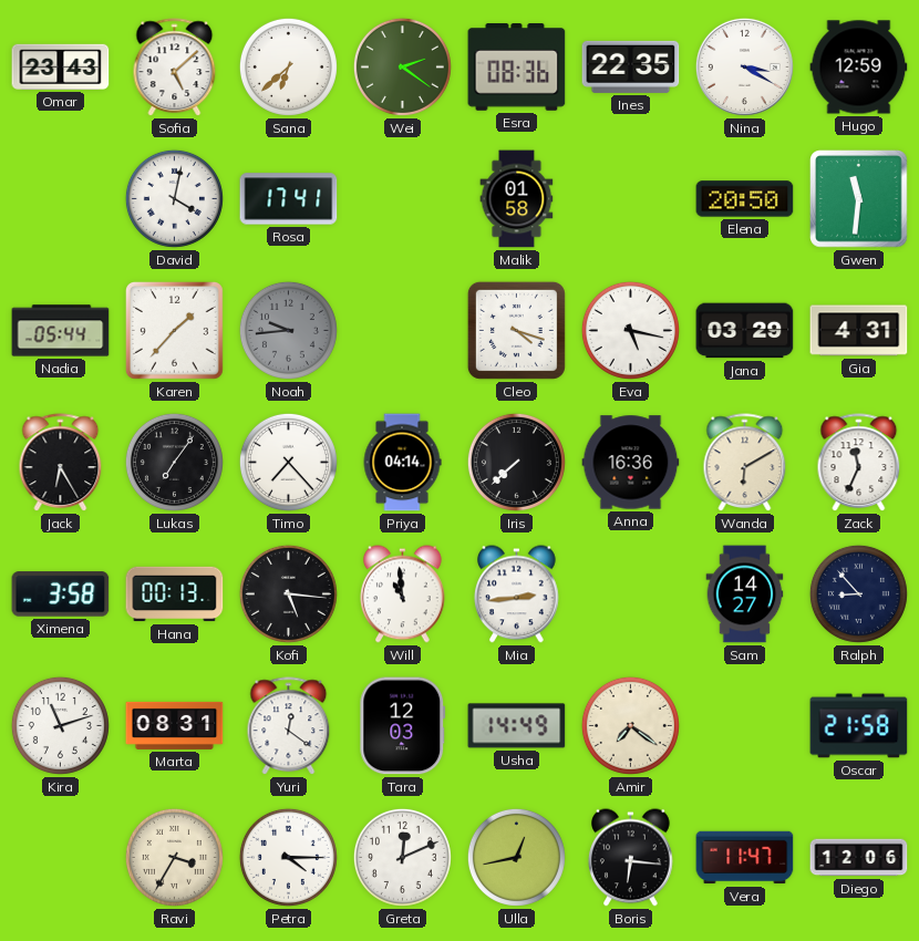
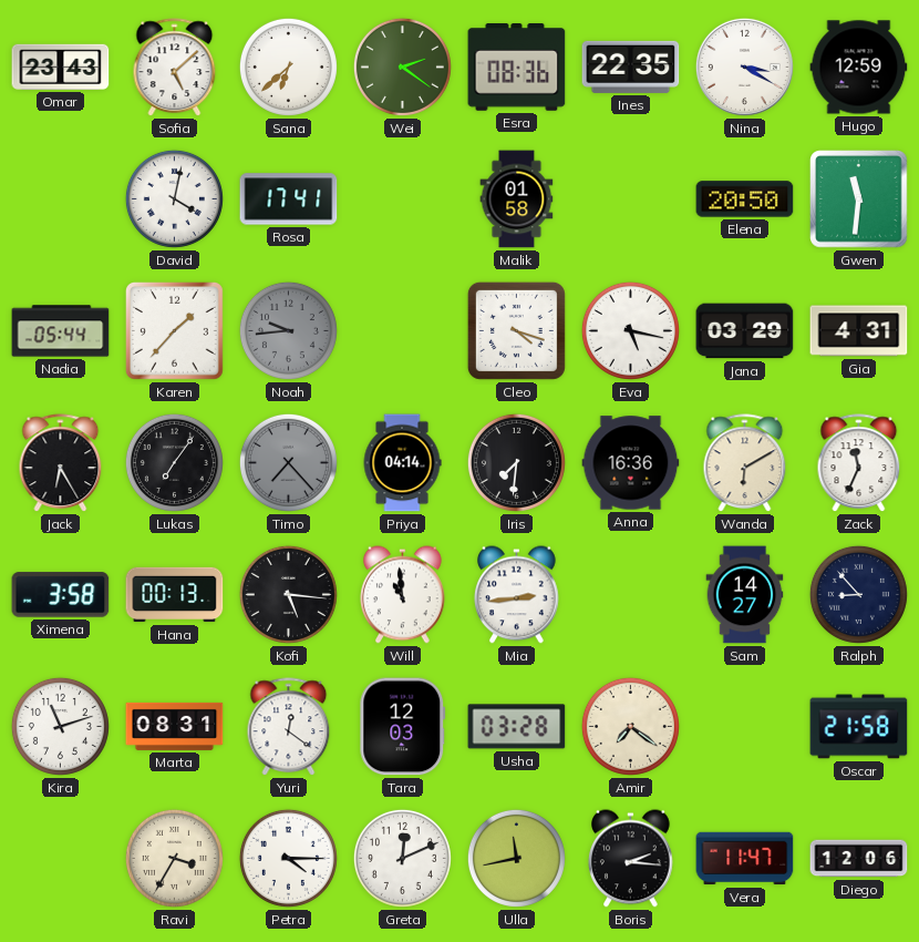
Timo dial: white -> grey (288, 462)
Iris: 7:38 -> 7:31 (516, 462)
Usha: 14:49 -> 03:28 (517, 727)
Ulla: 12:43 -> 11:43 (516, 858)
Boris: 6:16 -> 2:16 (631, 859)
